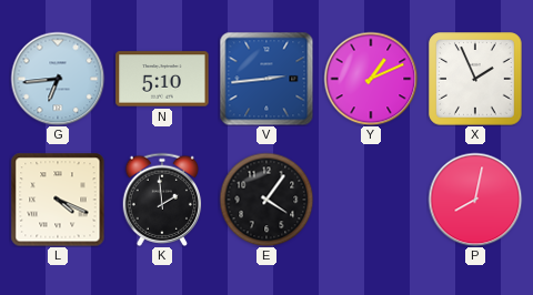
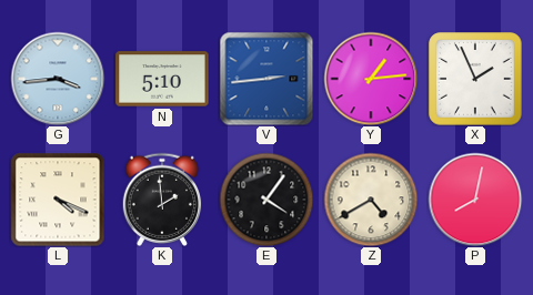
G: 6:44 -> 3:44 (58, 79)
Y: 1:11 -> 1:14 (371, 79)
Z: none -> 4:40 (371, 200)
